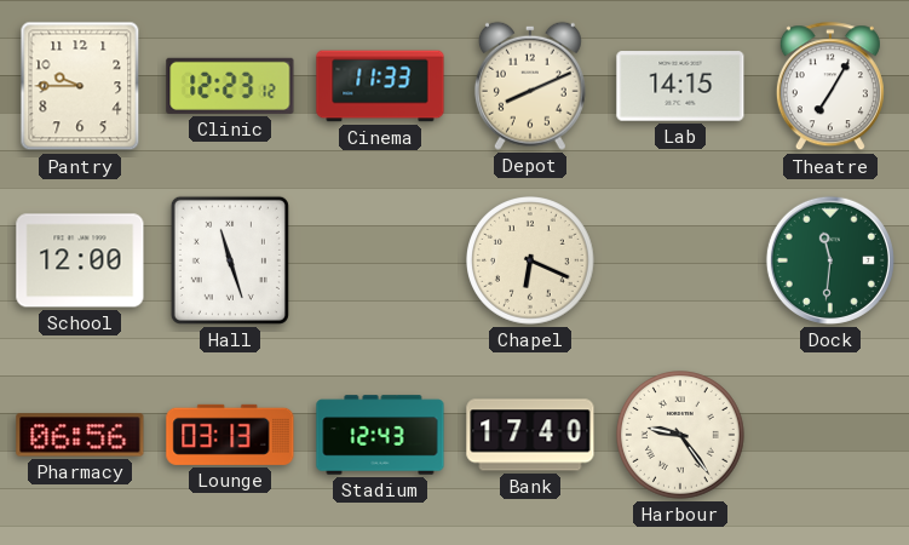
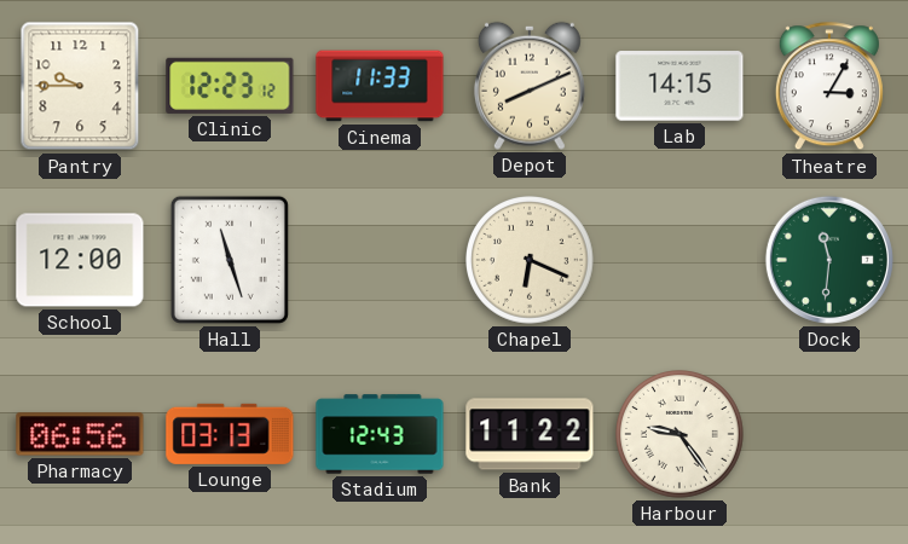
Theatre: 7:05 -> 3:05 (829, 87)
Bank: 17:40 -> 11:22 (530, 434)
